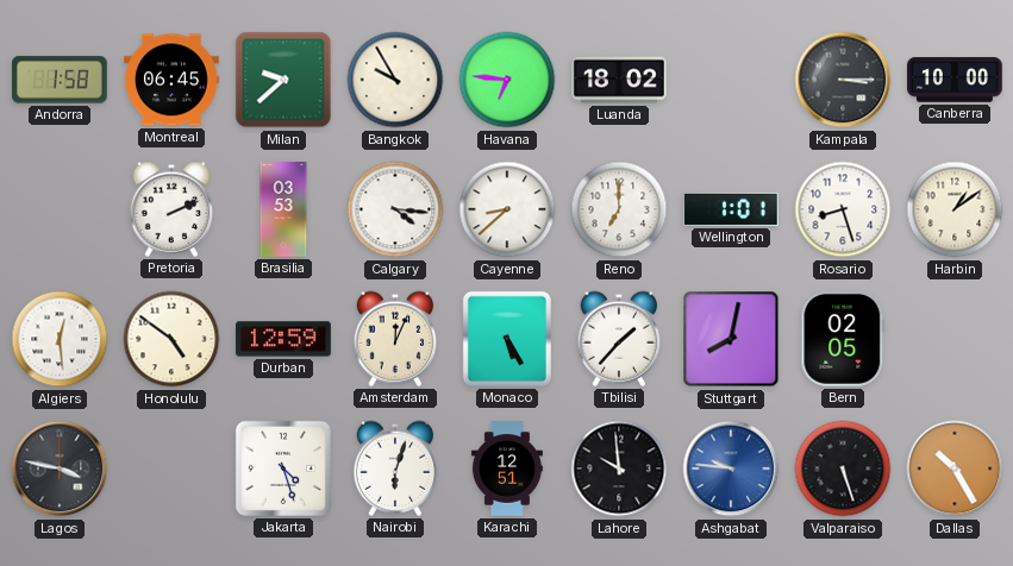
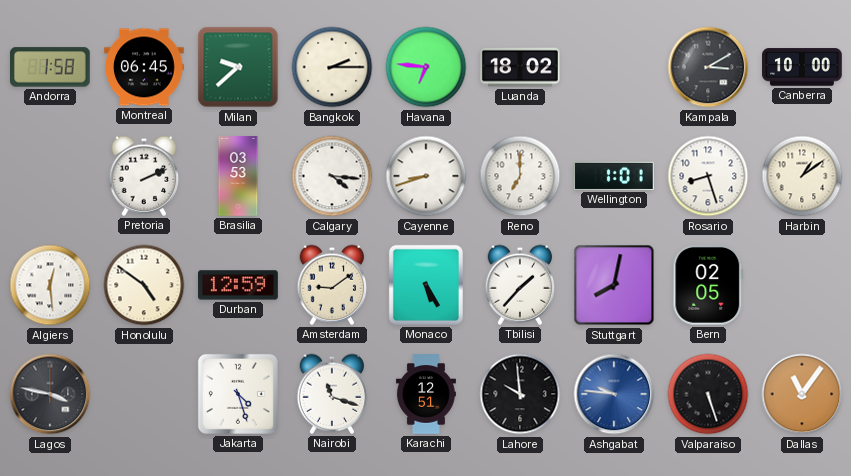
Bangkok: 9:55 -> 2:15 (332, 67)
Kampala: 3:15 -> 3:10 (708, 67)
Cayenne: 8:38 -> 8:42 (426, 176)
Amsterdam: 12:04 -> 9:09 (332, 285)
Nairobi: 6:03 -> 11:18 (332, 394)
Dallas: 10:25 -> 11:06 (802, 394)
